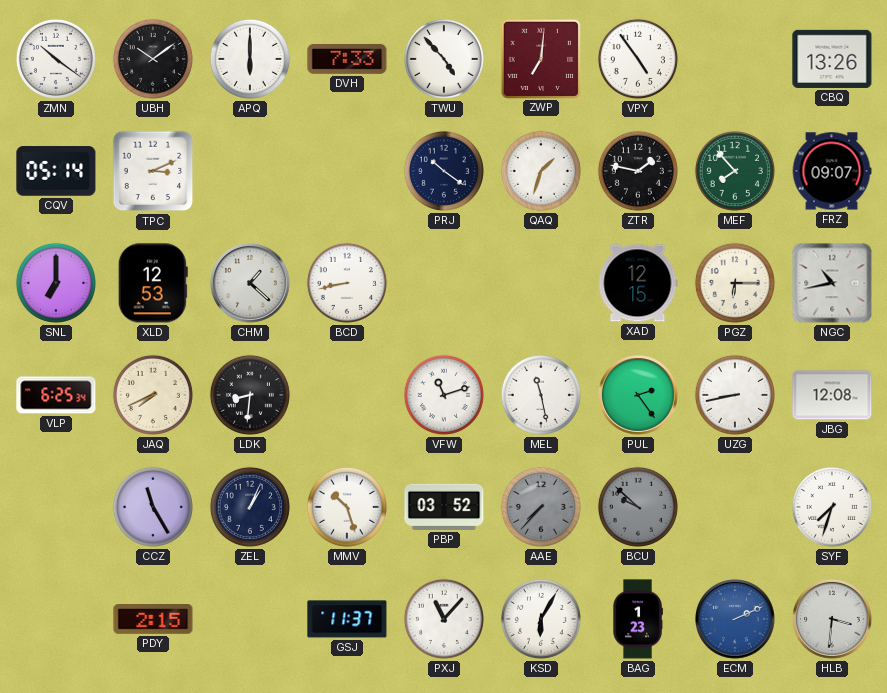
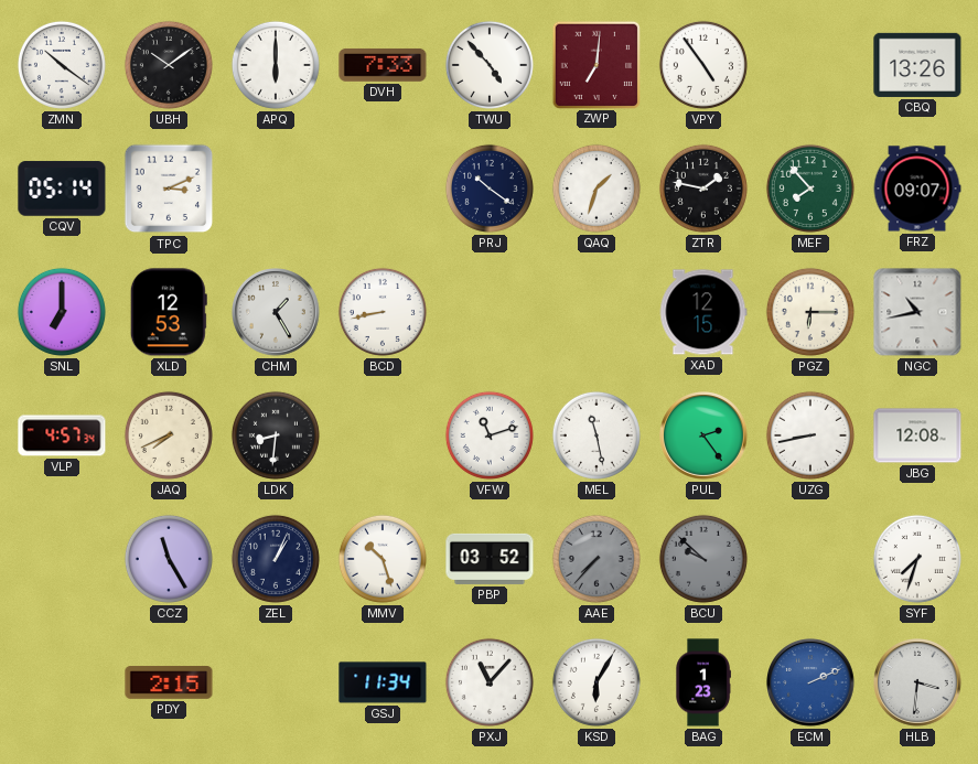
CHM: 1:22 -> 1:25 (277, 313)
VLP: 6:25 -> 4:57 (62, 435)
GSJ: 11:37 -> 11:34 (383, 682)
